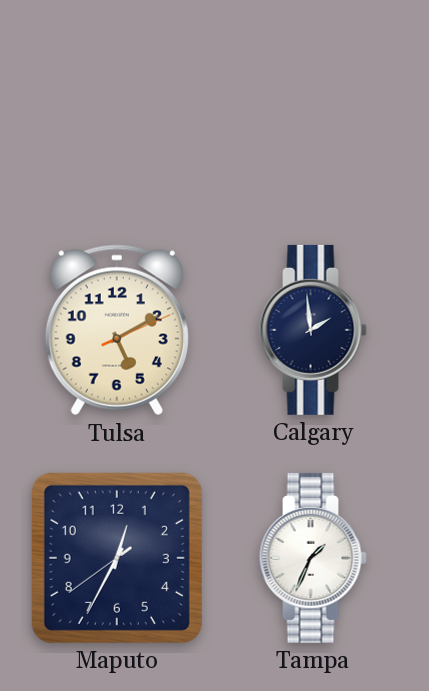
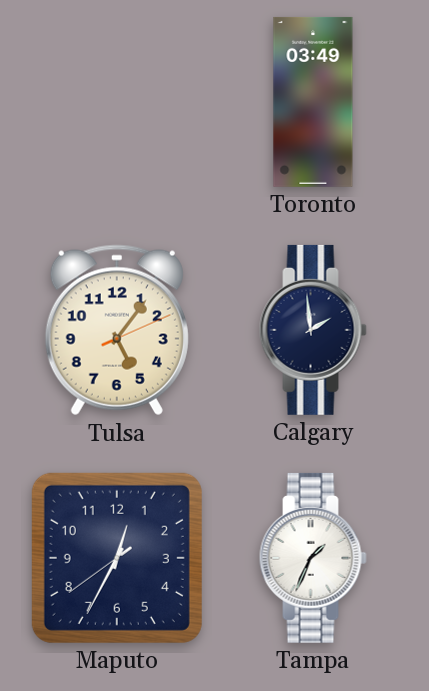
Toronto: none -> 03:49 (313, 102)
Tulsa: 5:10 -> 5:06 (117, 330)
